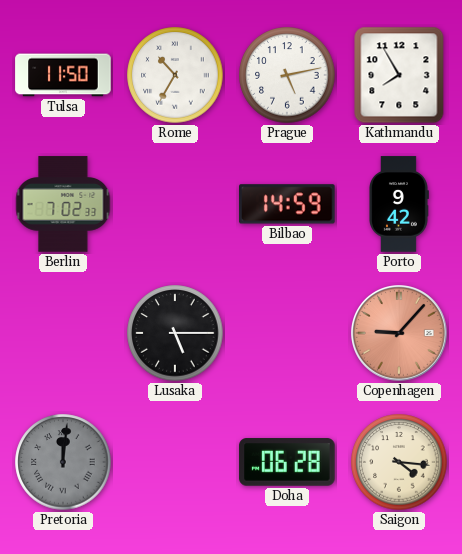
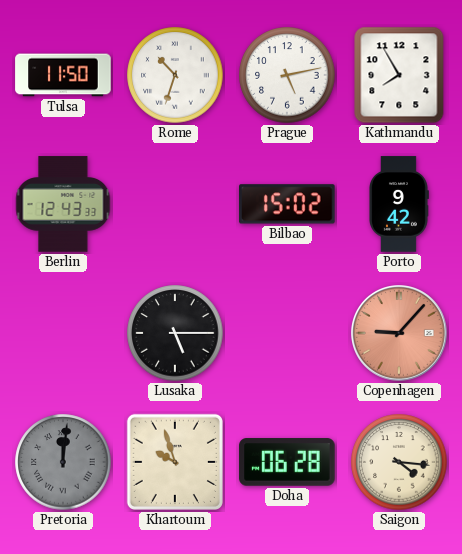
Rome: 10:35 -> 10:33 (175, 75)
Berlin: 7:02 -> 12:43 (63, 204)
Bilbao: 14:59 -> 15:02 (288, 204)
Khartoum: none -> 9:57 (175, 462)
